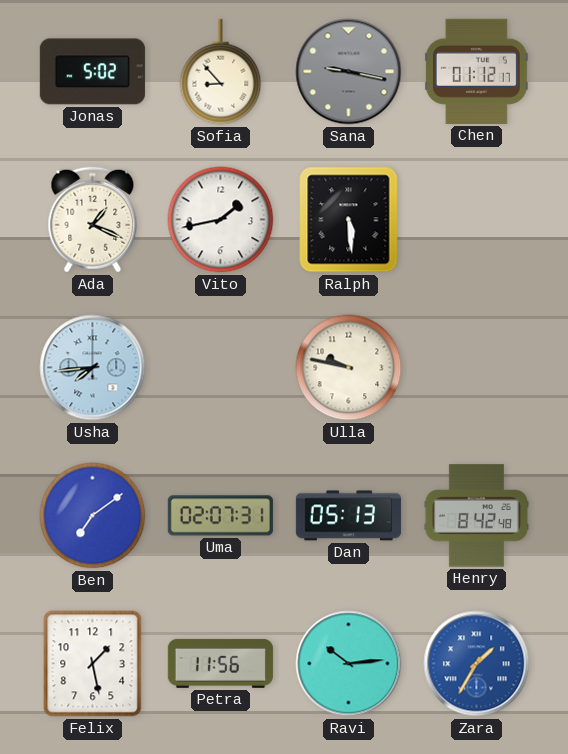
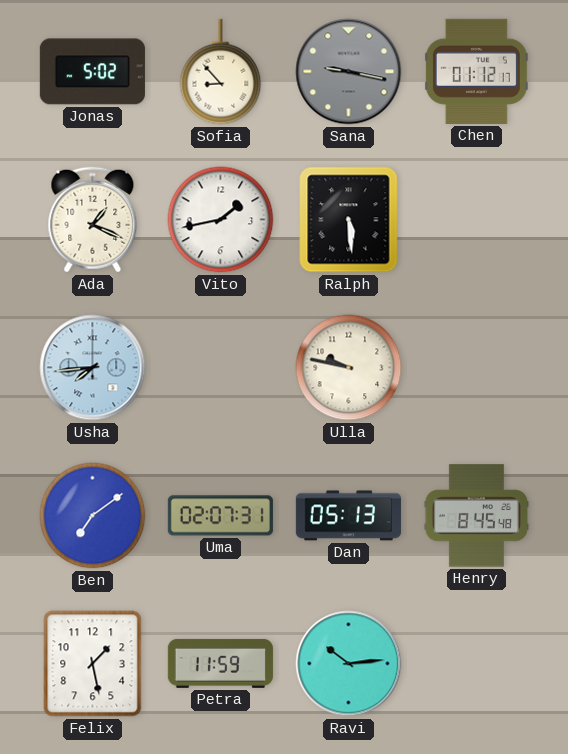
Henry: 8:42 -> 8:45 (476, 516)
Petra: 11:56 -> 11:59 (220, 663)
Zara: 1:35 -> none (477, 664)
